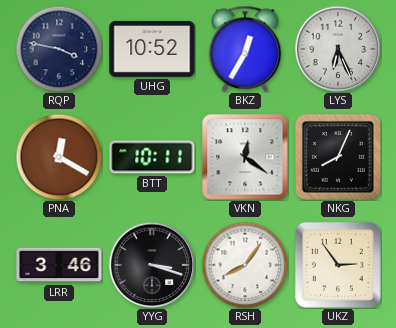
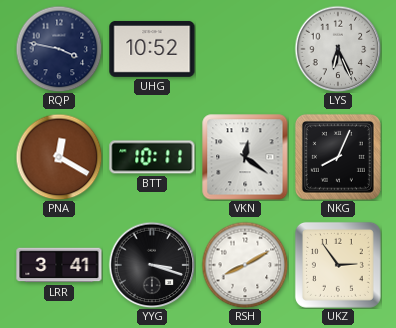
BKZ: 12:35 -> none (245, 49)
LRR: 3:46 -> 3:41 (59, 265)
RSH: 8:06 -> 8:10 (245, 265)
